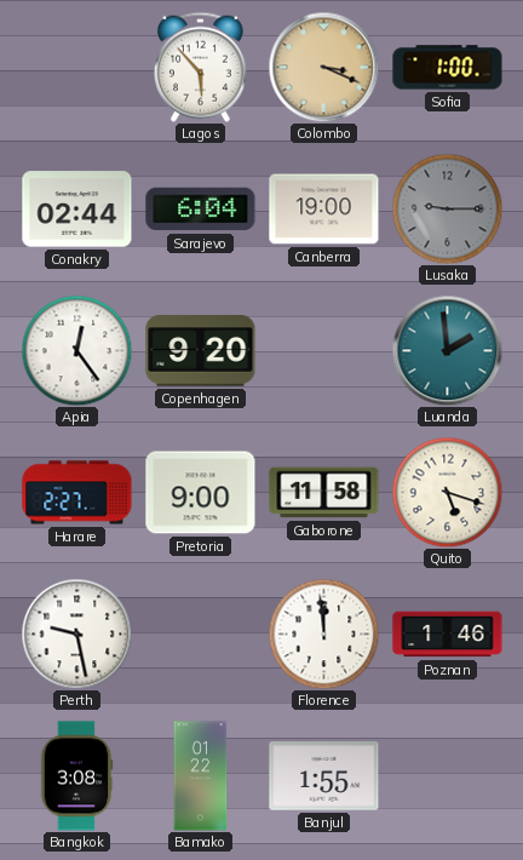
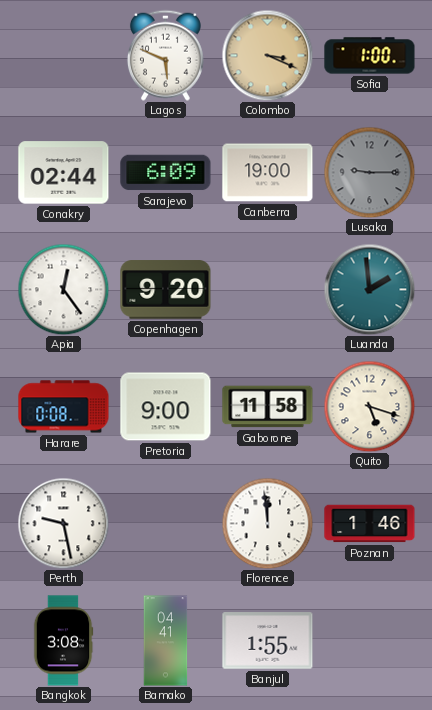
Lagos: 5:53 -> 5:49 (165, 55)
Sarajevo: 6:04 -> 6:09 (166, 173)
Harare: 2:27 -> 0:08 (64, 407)
Bamako: 01:22 -> 04:41 (166, 641)
